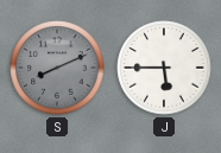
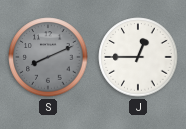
J: 5:45 -> 12:45 (138, 57)
